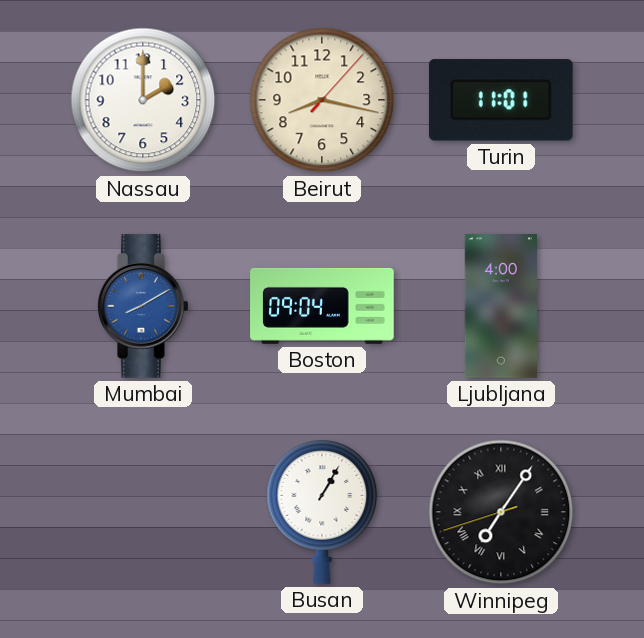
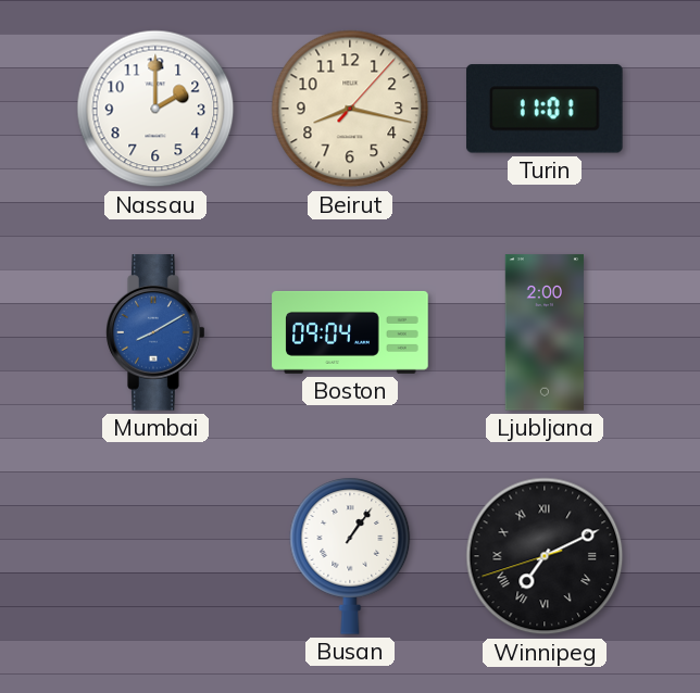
Ljubljana: 4:00 -> 2:00 (545, 332)
Busan: 1:05 -> 1:06 (350, 556)
Winnipeg: 7:05 -> 7:10 (545, 556)
